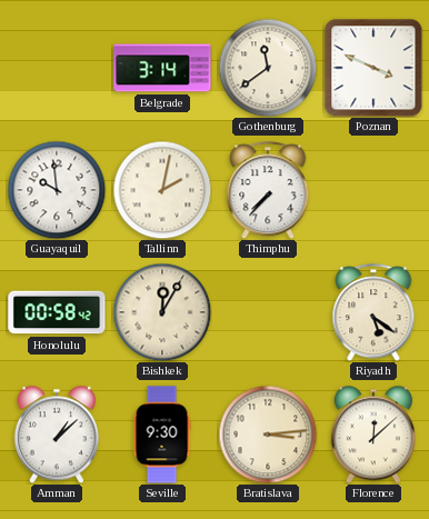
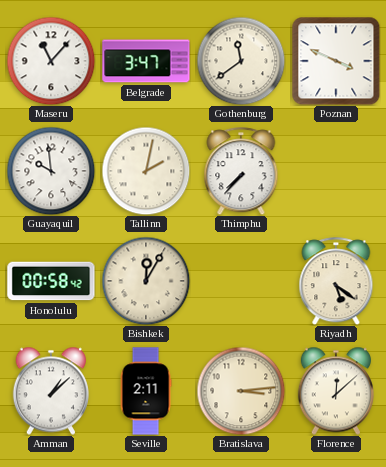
Maseru: none -> 11:07 (51, 61)
Belgrade: 3:14 -> 3:47 (146, 61)
Seville: 9:30 -> 2:11 (146, 391)
